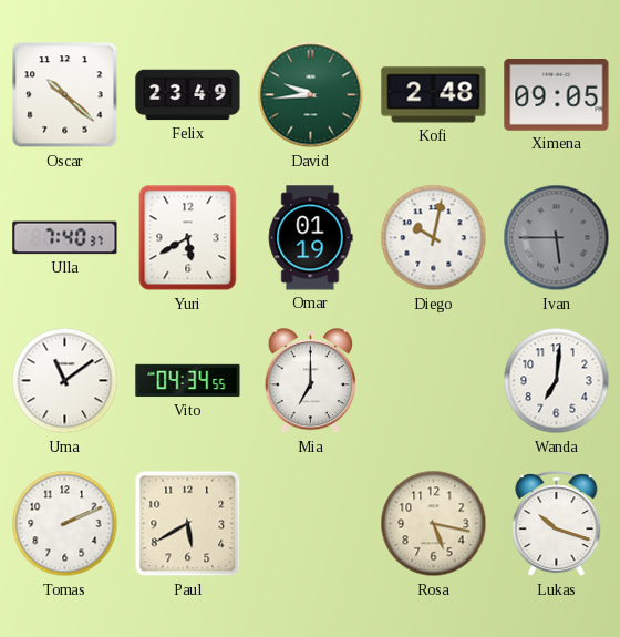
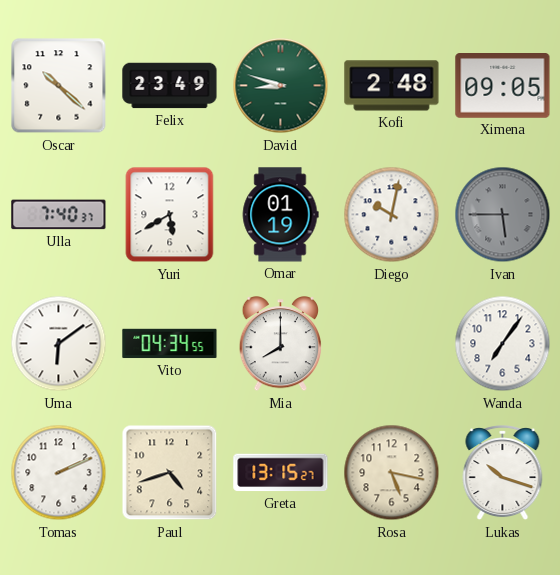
David: 9:44 -> 8:48 (281, 86)
Uma: 11:09 -> 6:09 (59, 344)
Mia: 7:00 -> 8:00 (280, 345)
Wanda: 7:01 -> 7:06 (503, 344)
Paul: 5:40 -> 4:42 (170, 473)
Greta: none -> 13:15 (281, 473)
